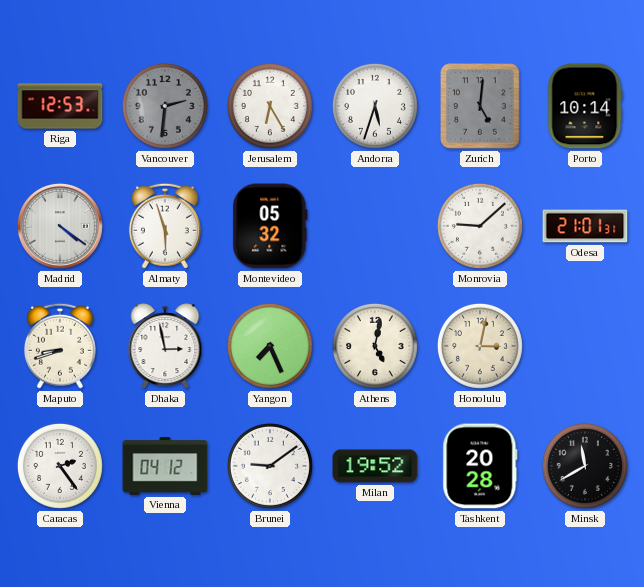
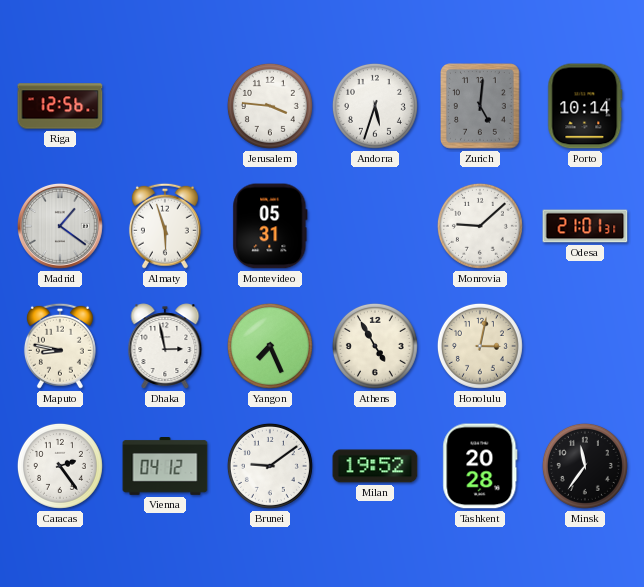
Riga: 12:53 -> 12:56 (60, 106)
Vancouver: 2:31 -> none (165, 106)
Jerusalem: 6:25 -> 3:46 (270, 106)
Madrid: 4:21 -> 1:21 (60, 226)
Montevideo: 05:32 -> 05:31 (270, 226)
Maputo: 8:42 -> 8:47 (60, 346)
Athens: 5:02 -> 4:55 (375, 346)
Minsk: 11:40 -> 11:36 (585, 466)
